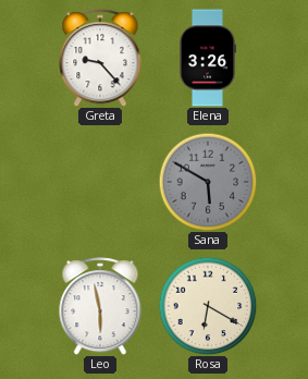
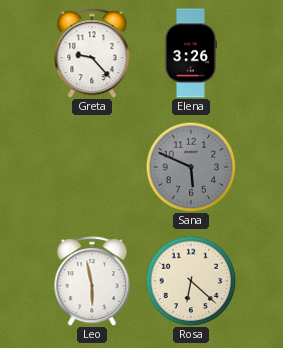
Sana: 5:50 -> 5:49 (191, 167)
Rosa: 6:20 -> 6:22 (191, 281)
